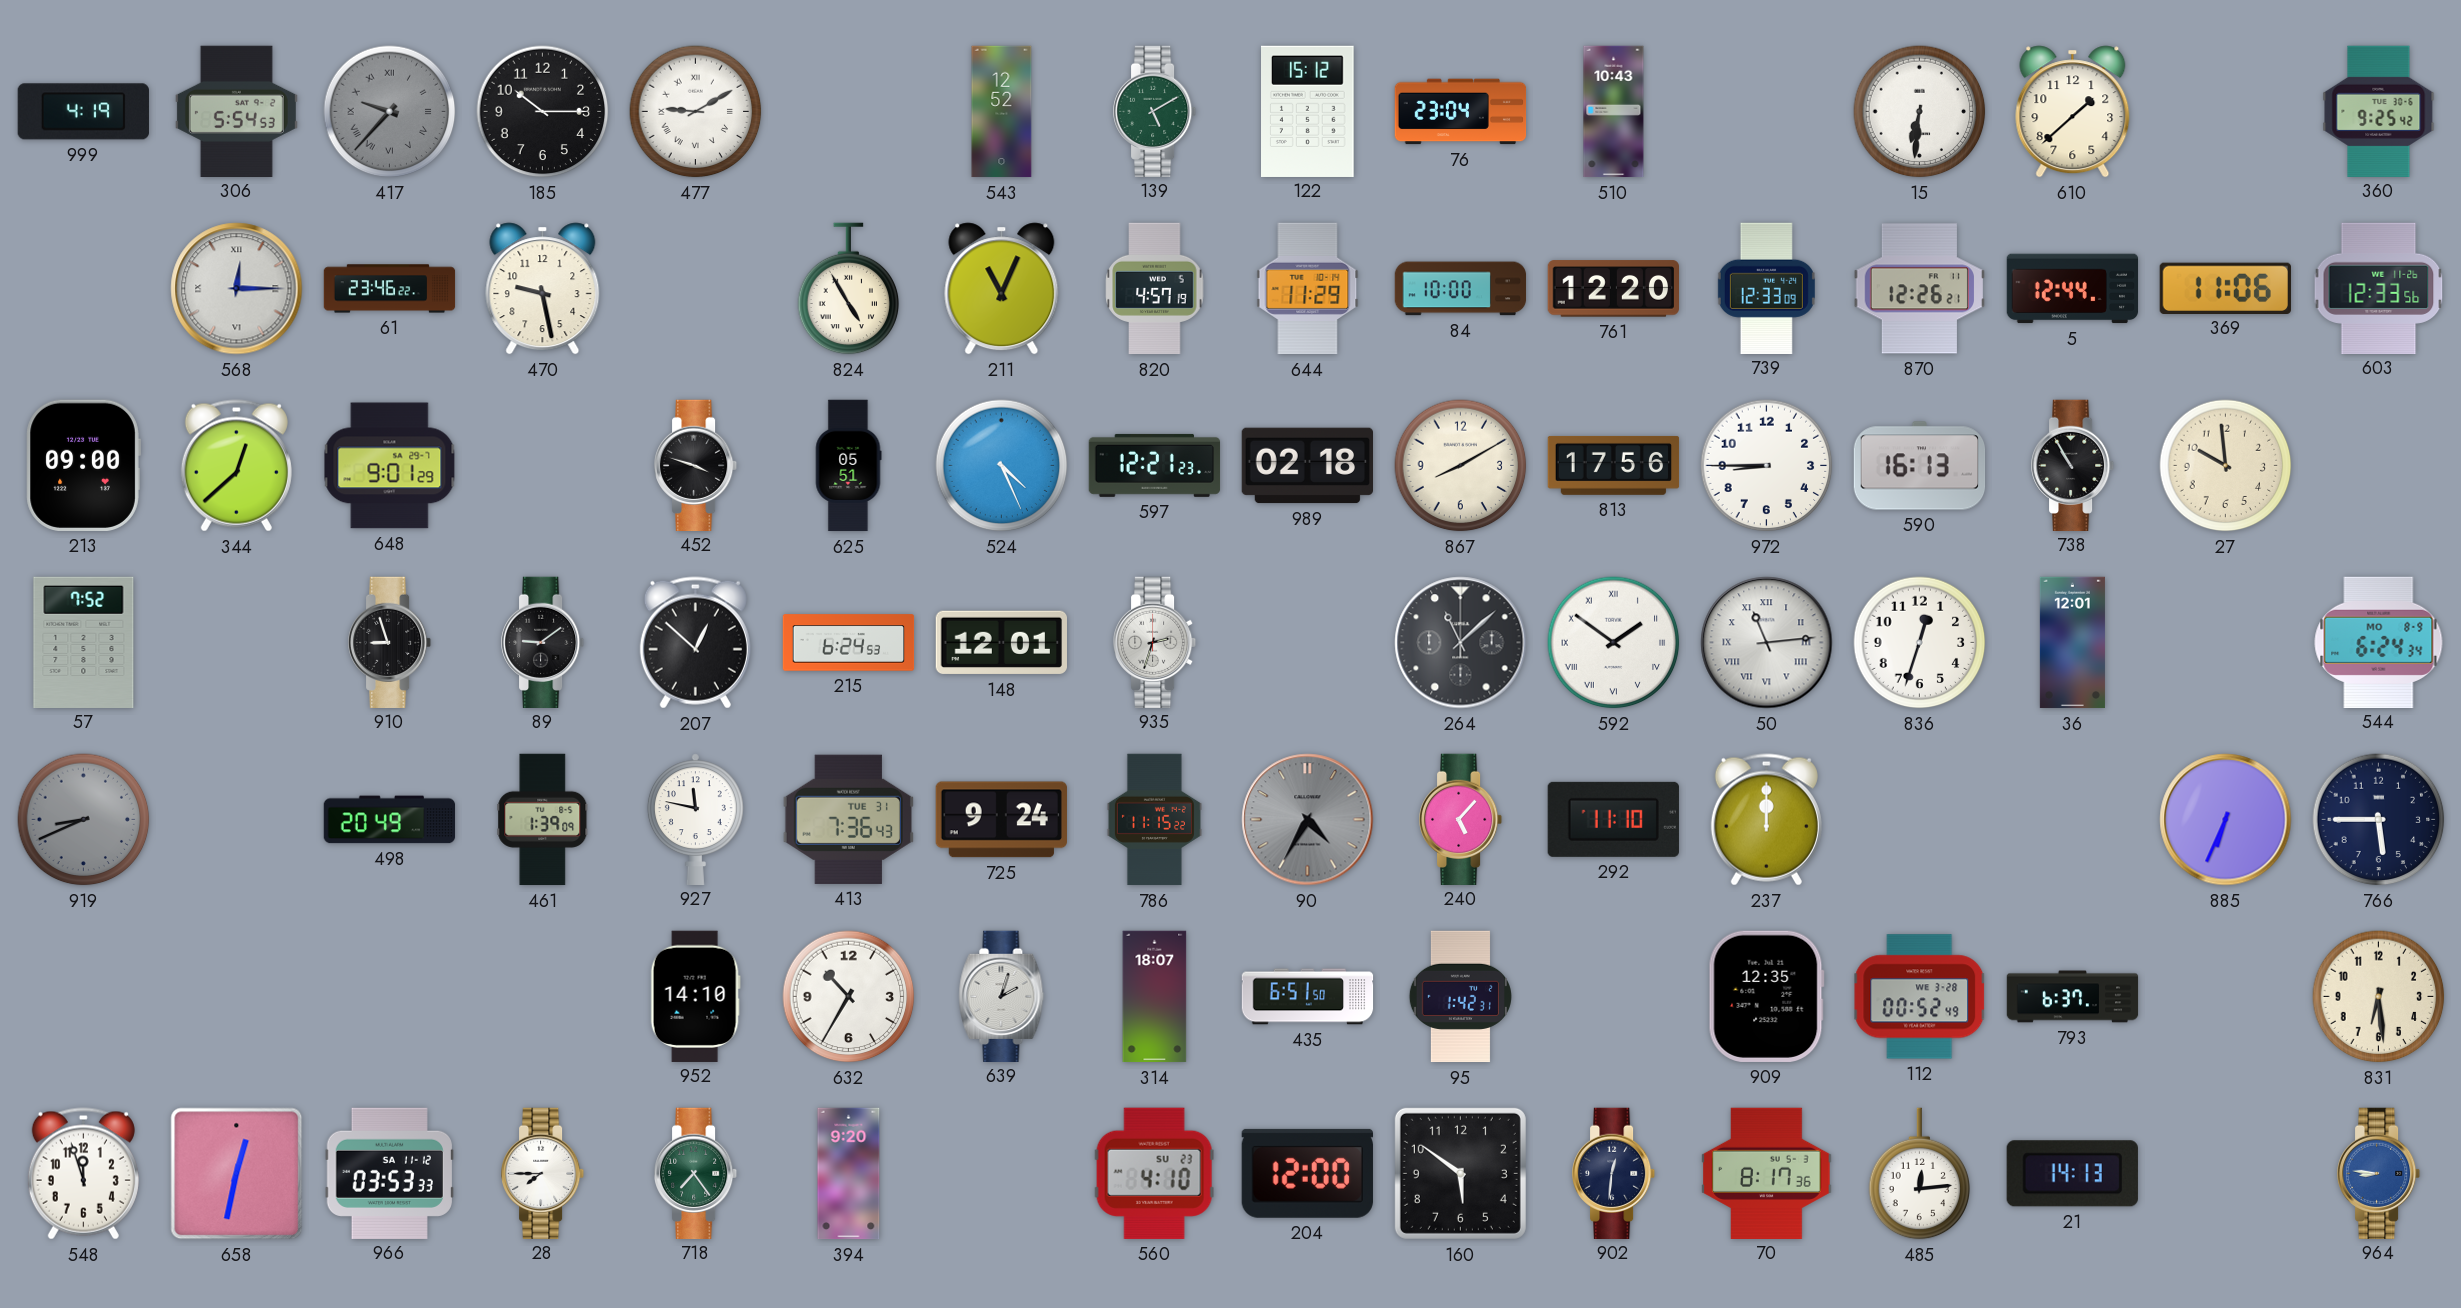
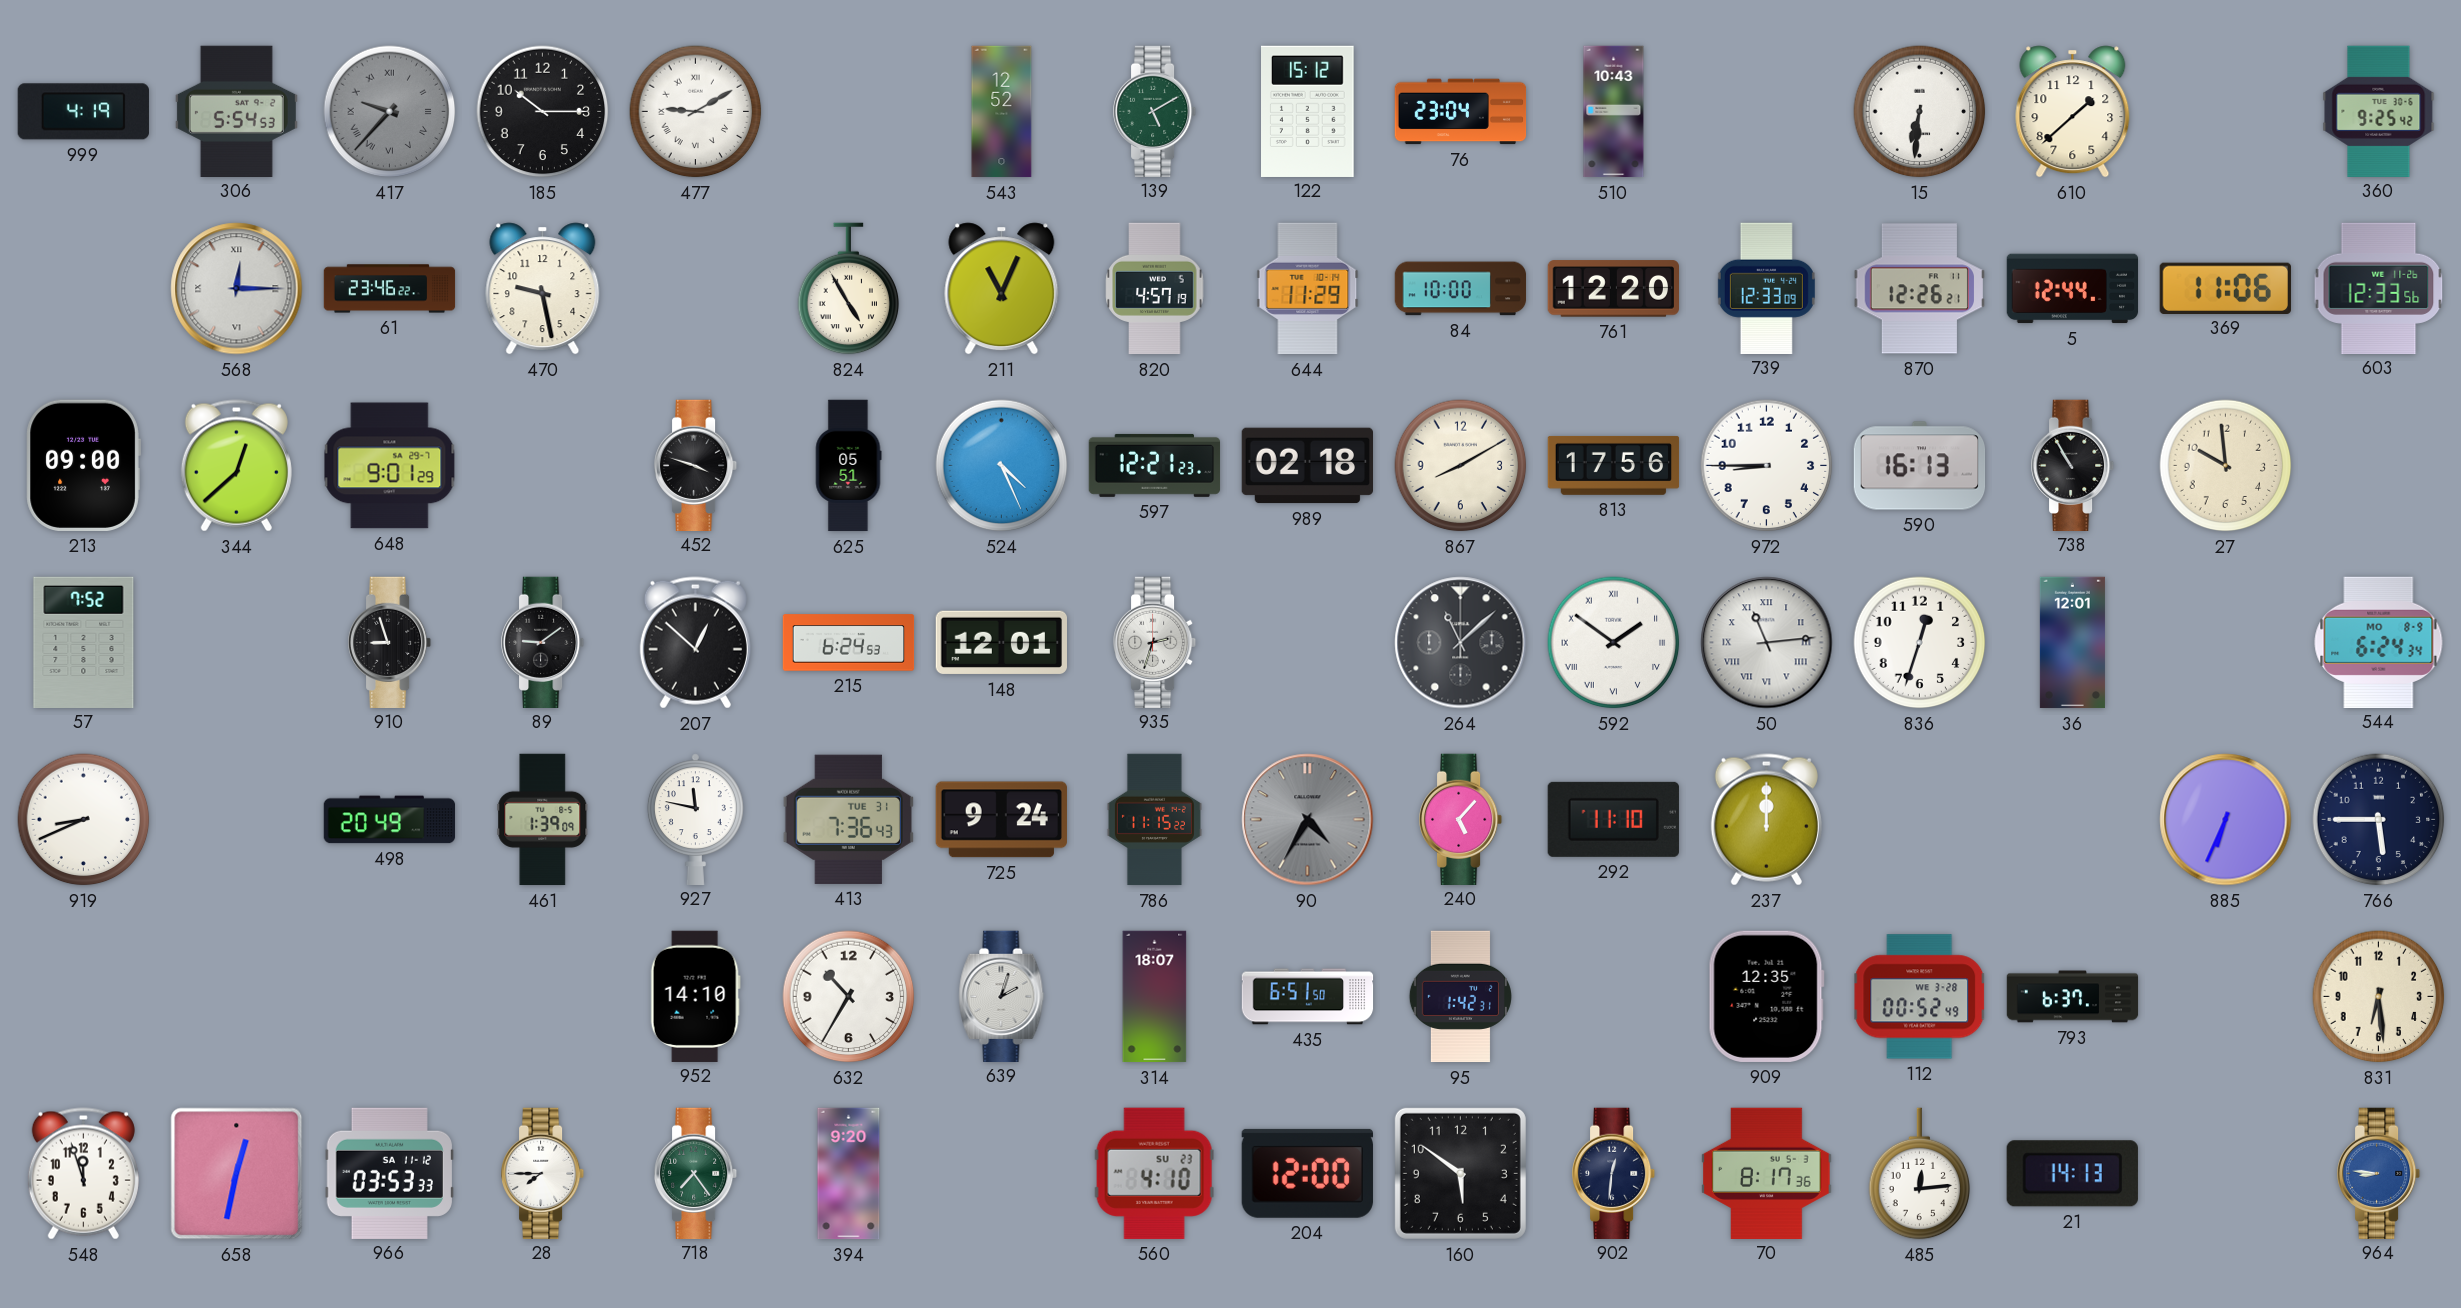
919 dial: grey -> white (84, 820)
